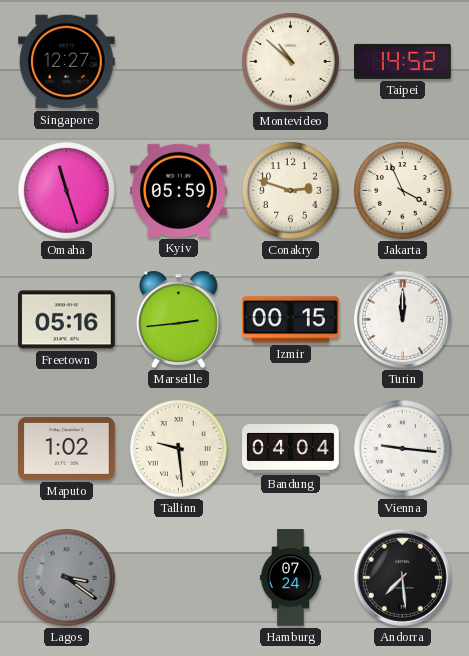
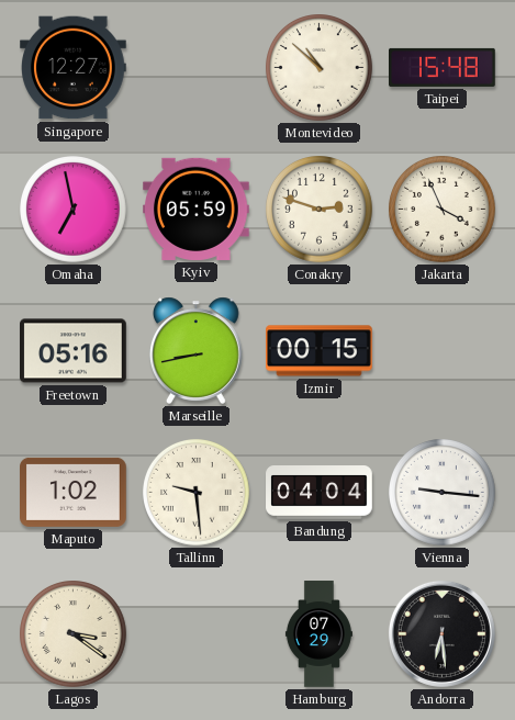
Taipei: 14:52 -> 15:48 (443, 67)
Omaha: 11:27 -> 6:58 (74, 210)
Marseille: 2:44 -> 8:43 (195, 350)
Turin: 12:00 -> none (402, 319)
Lagos dial: grey -> cream (74, 634)
Hamburg: 07:24 -> 07:29 (318, 634)
Andorra: 7:29 -> 6:29 (441, 633)
